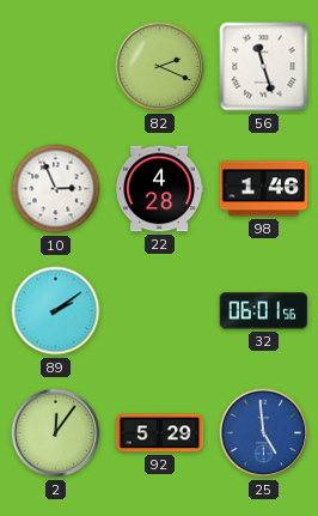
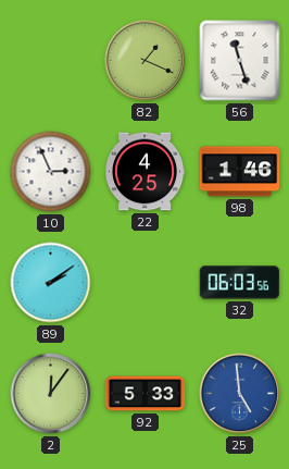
82: 2:19 -> 1:19 (146, 61)
22: 4:28 -> 4:25 (144, 172)
32: 06:01 -> 06:03 (240, 283)
92: 5:29 -> 5:33 (146, 394)
